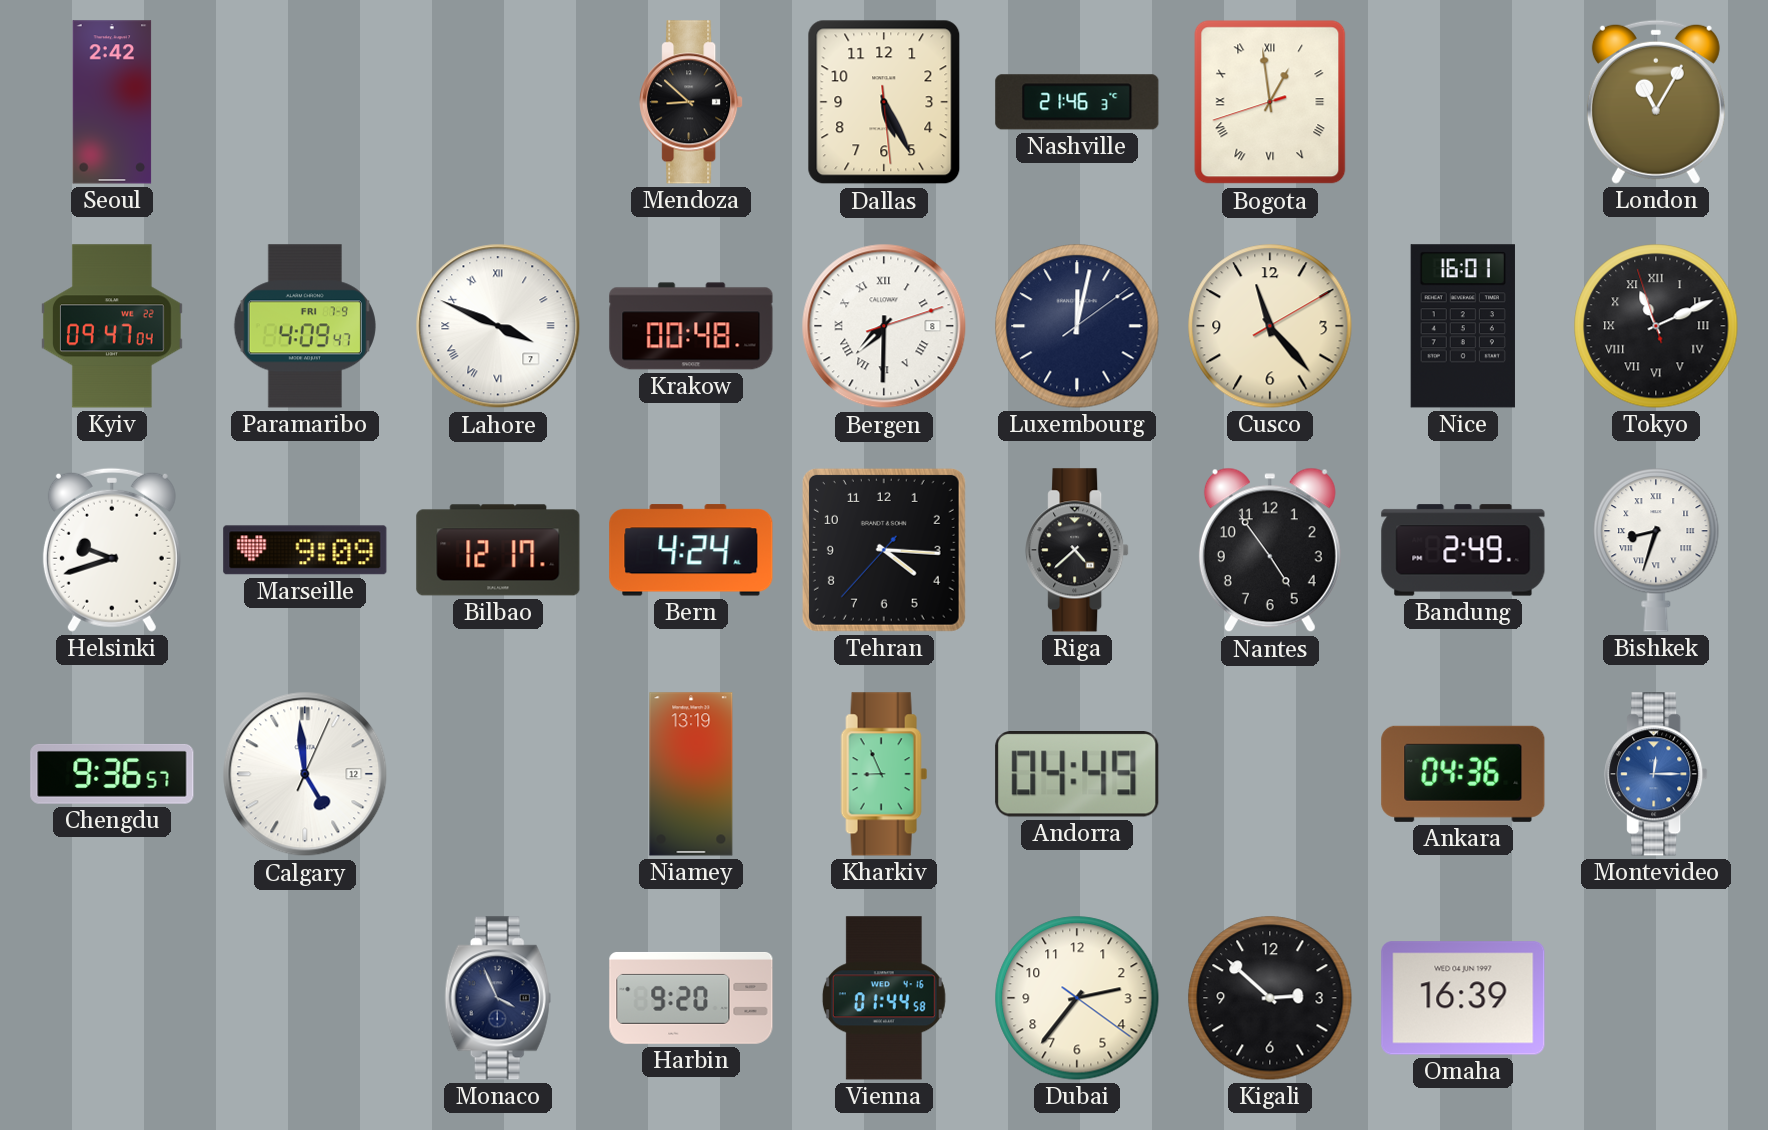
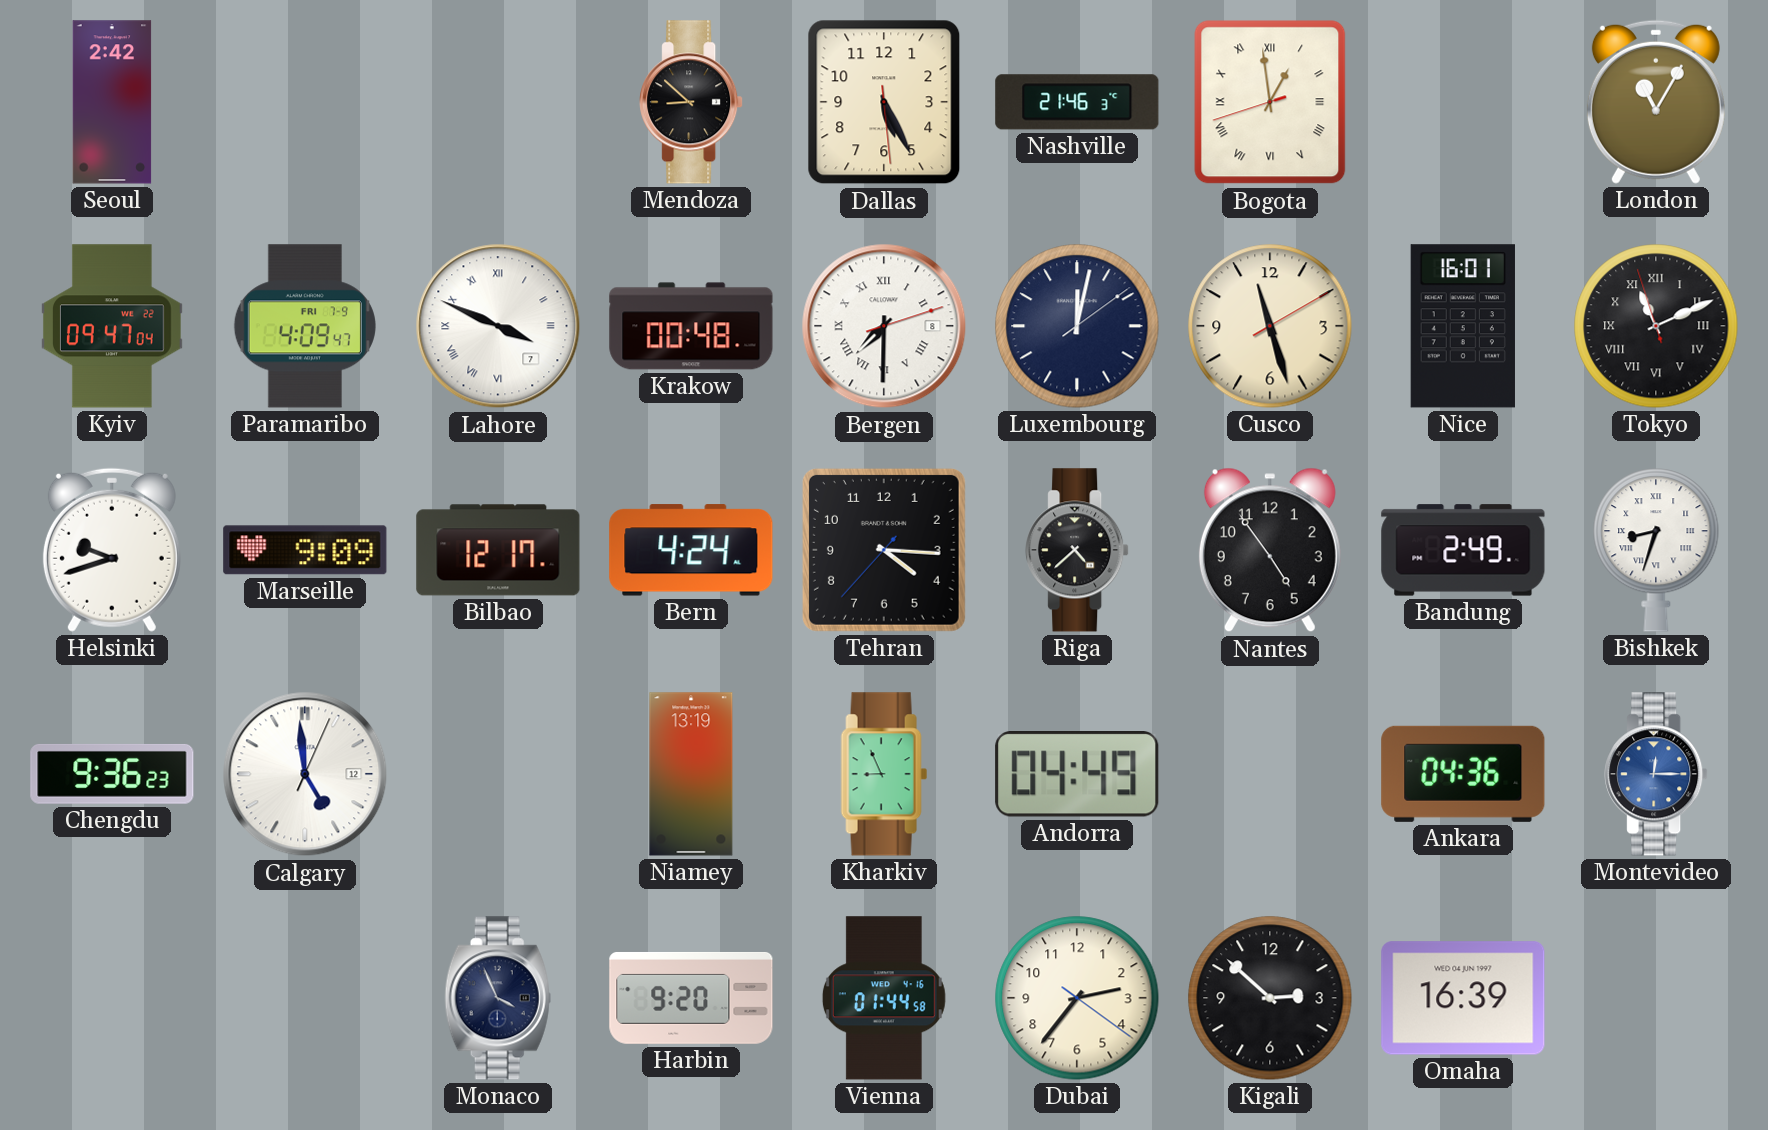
Cusco: 11:23 -> 11:27 (1270, 326)
Chengdu: 9:36:57 -> 9:36:23 (112, 774)
